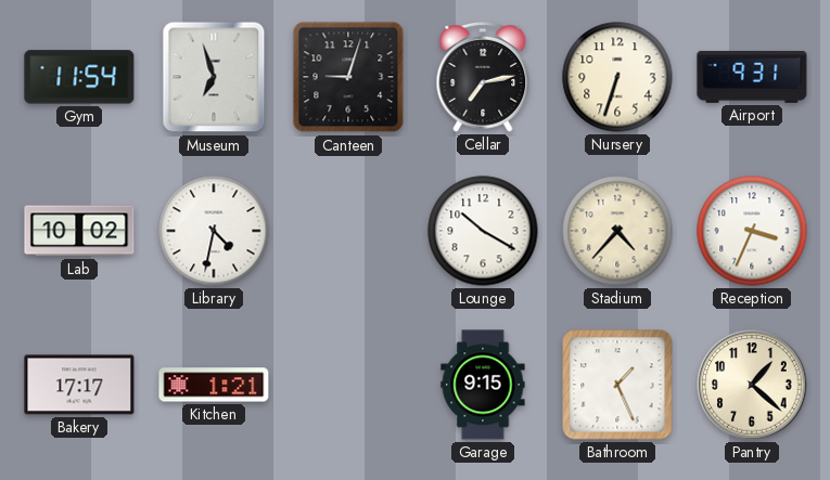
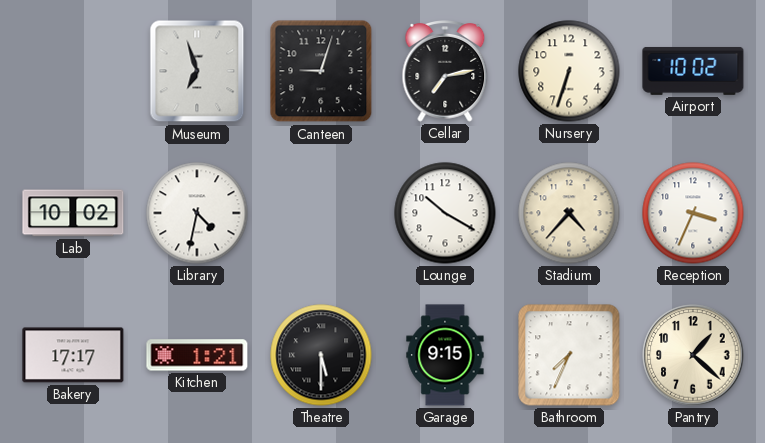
Gym: 11:54 -> none (79, 77)
Airport: 9:31 -> 10:02 (693, 71)
Theatre: none -> 5:30 (321, 355)
Bathroom: 1:26 -> 7:34 (569, 355)
